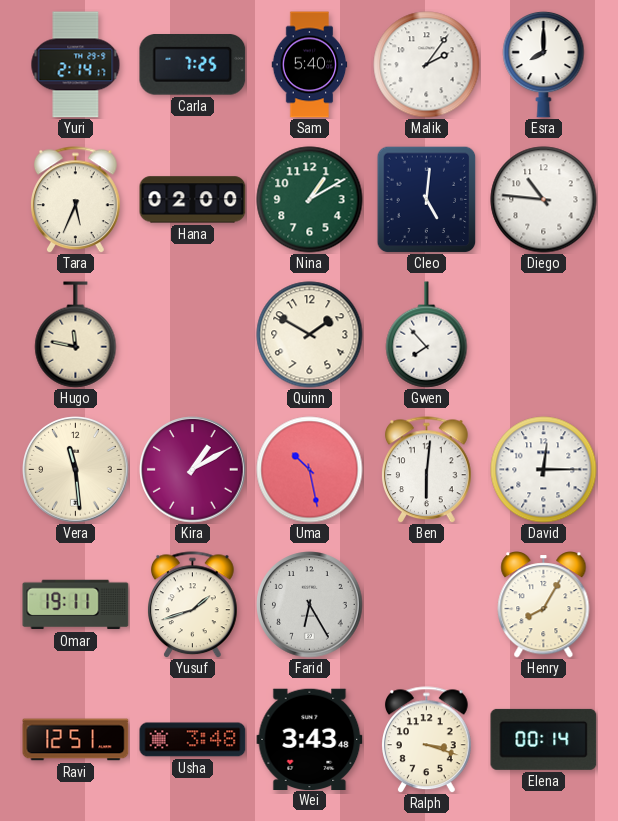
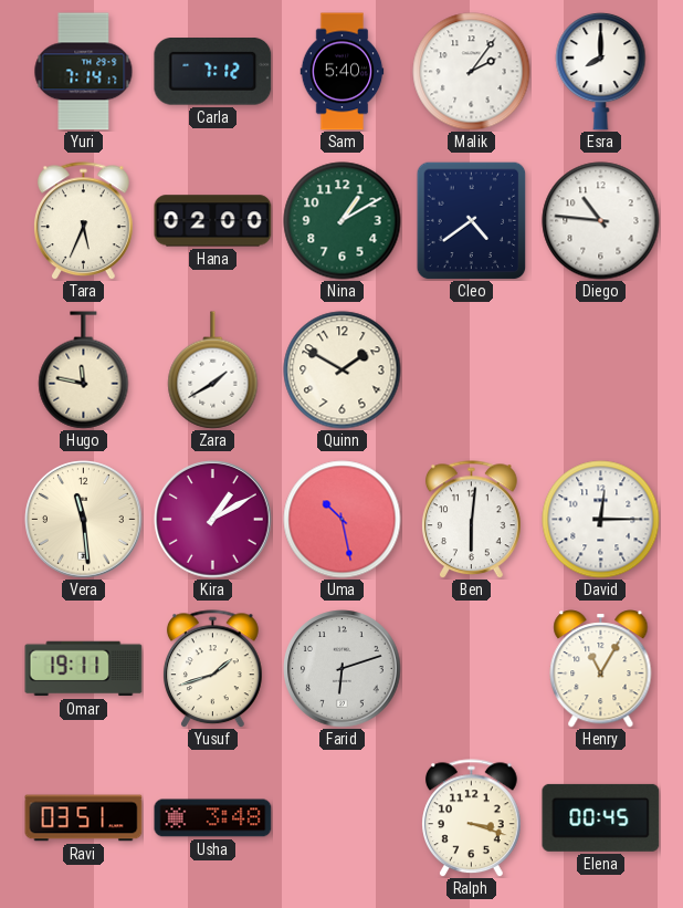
Yuri: 2:14 -> 7:14 (84, 72)
Carla: 7:25 -> 7:12 (213, 72)
Cleo: 5:01 -> 4:39 (472, 220)
Zara: none -> 1:40 (213, 370)
Gwen: 7:53 -> none (427, 335)
Farid: 6:25 -> 6:12 (343, 669)
Henry: 8:05 -> 11:05 (601, 669)
Ravi: 12:51 -> 03:51 (84, 818)
Wei: 3:43 -> none (310, 739)
Elena: 00:14 -> 00:45 (601, 817)
